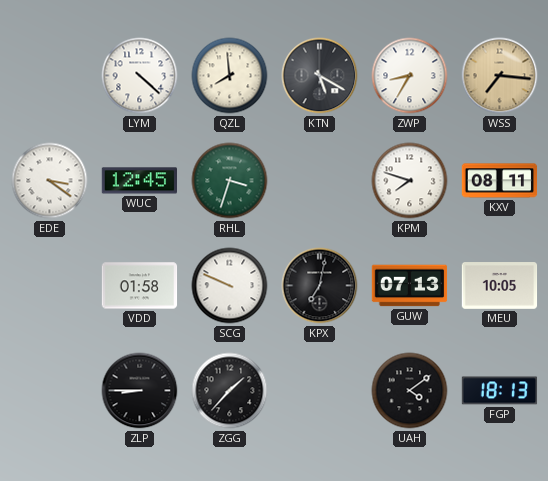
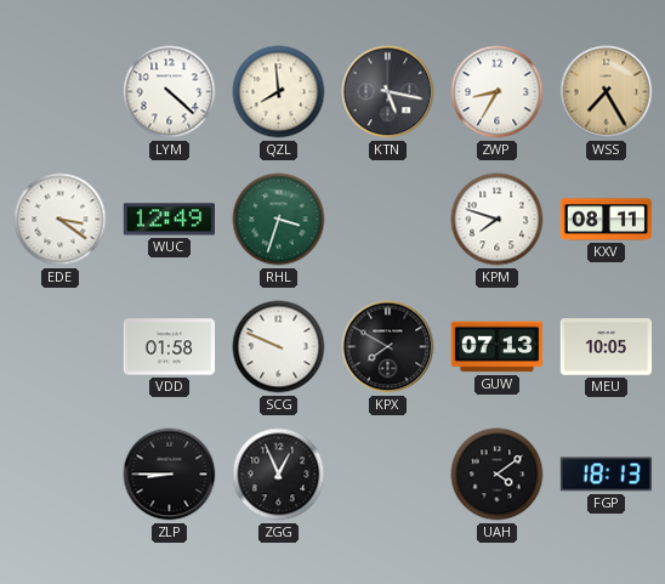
KTN: 5:20 -> 5:17 (388, 92)
WSS: 7:16 -> 7:25 (607, 92)
WUC: 12:45 -> 12:49 (169, 220)
KPX: 7:02 -> 7:50 (388, 347)
ZGG: 1:37 -> 12:56 (279, 475)
